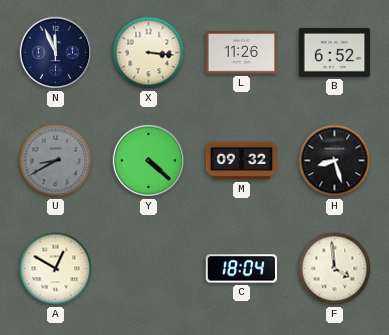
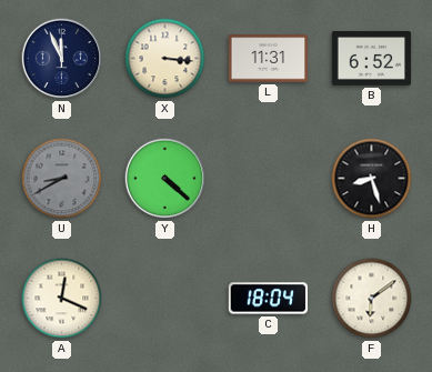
L: 11:26 -> 11:31 (268, 59)
M: 09:32 -> none (242, 161)
A: 12:50 -> 12:19 (62, 299)
F: 3:59 -> 6:09 (372, 299)
